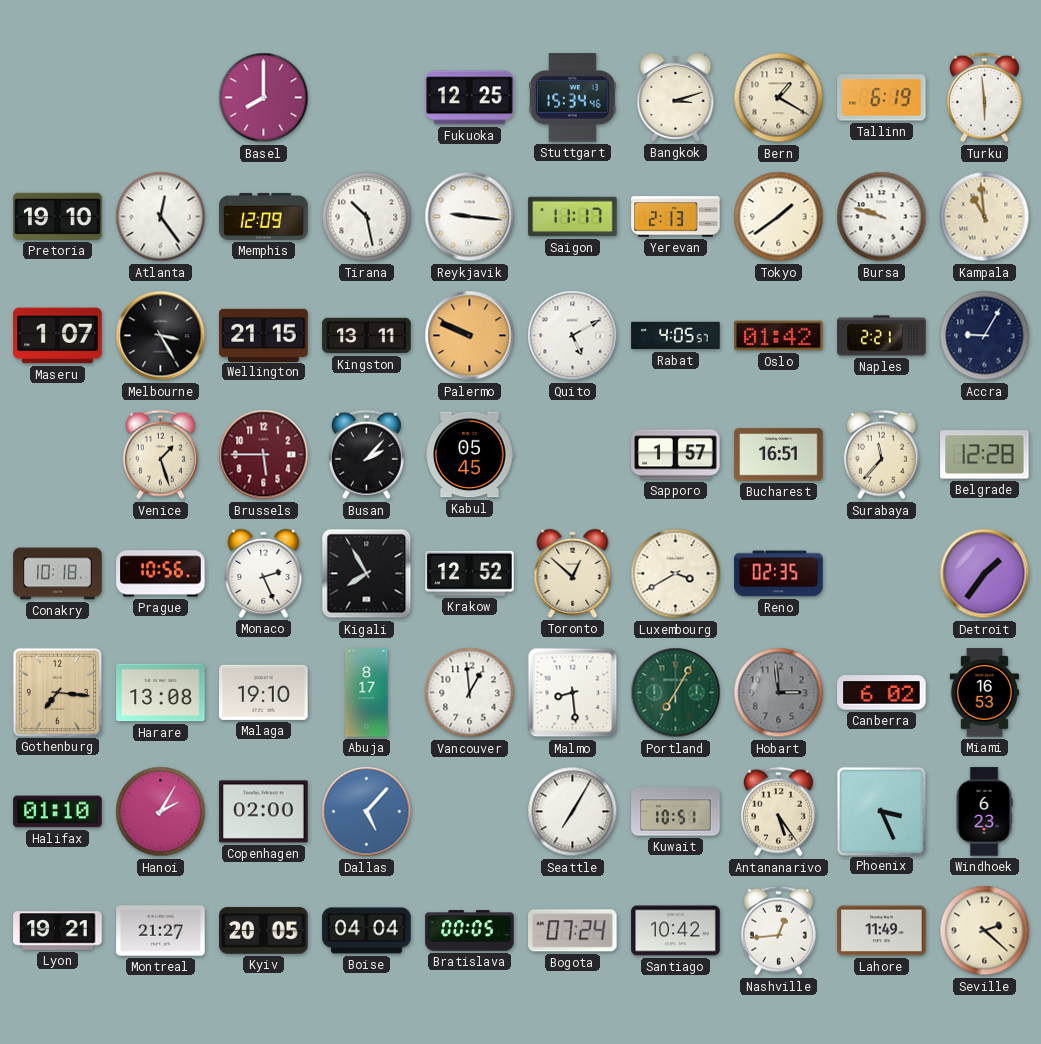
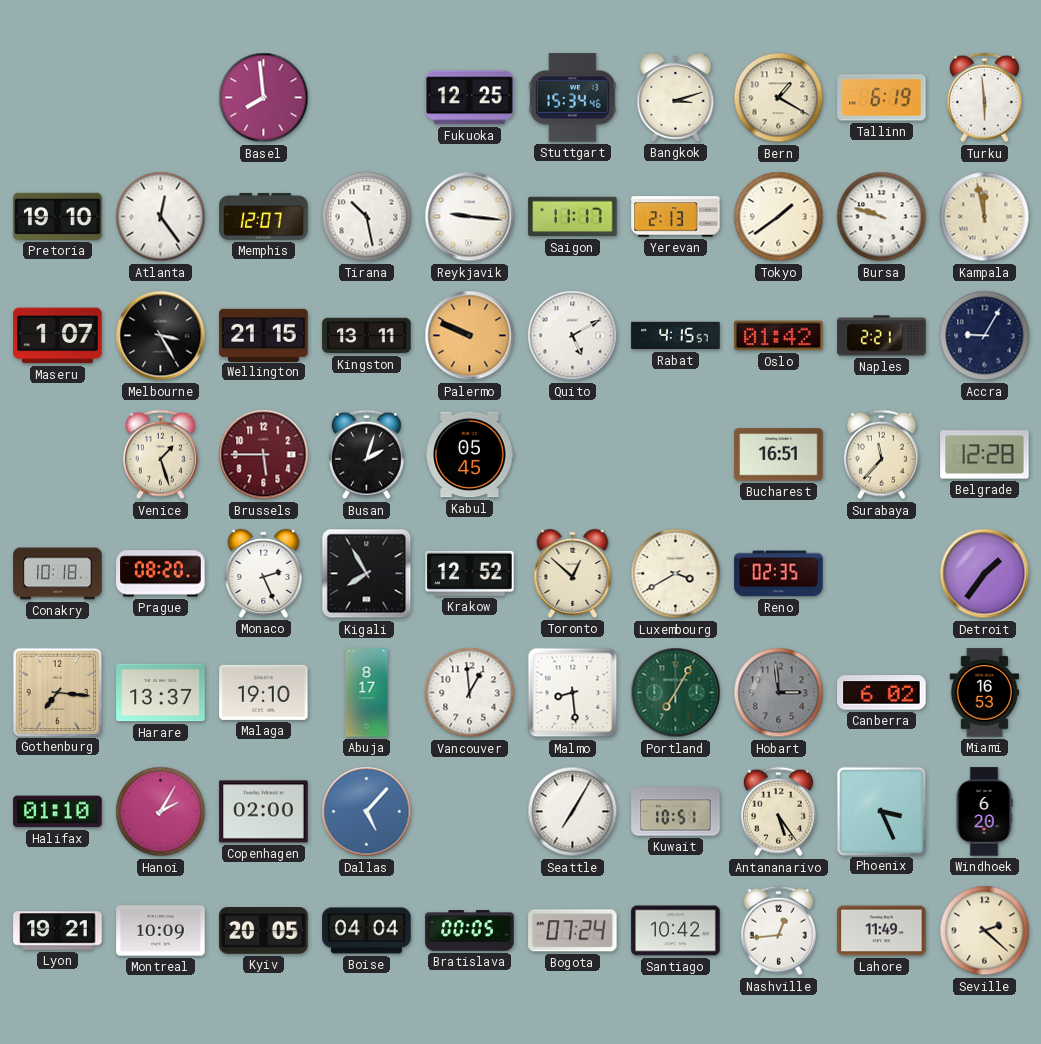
Basel: 8:00 -> 7:59 (264, 98)
Memphis: 12:09 -> 12:07 (264, 216)
Kampala: 10:59 -> 11:58 (985, 217)
Rabat: 4:05 -> 4:15 (676, 336)
Busan: 2:07 -> 2:03 (366, 455)
Sapporo: 1:57 -> none (676, 455)
Prague: 10:56 -> 08:20 (161, 574)
Harare: 13:08 -> 13:37 (161, 693)
Windhoek: 6:23 -> 6:20 (984, 812)
Montreal: 21:27 -> 10:09 (161, 931)
